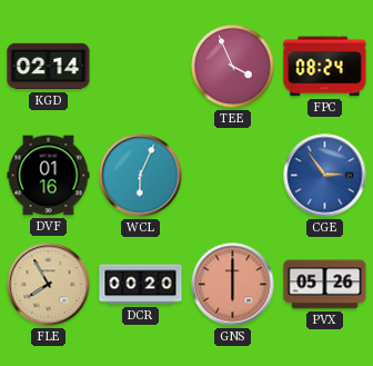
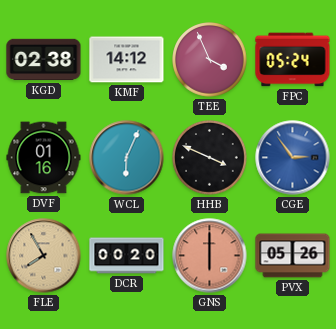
KGD: 02:14 -> 02:38 (44, 60)
KMF: none -> 14:12 (127, 60)
FPC: 08:24 -> 05:24 (293, 60)
HHB: none -> 3:49 (210, 158)
